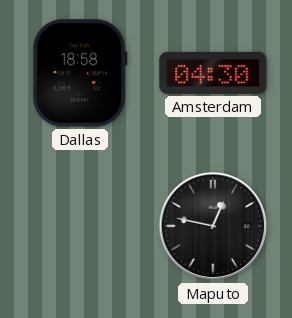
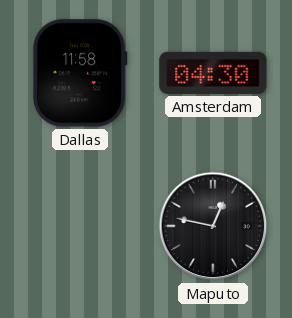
Dallas: 18:58 -> 11:58 (80, 73)
